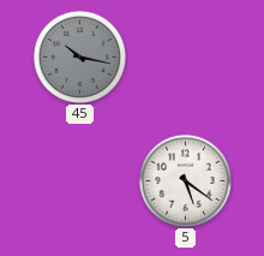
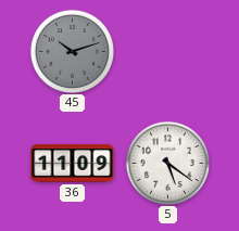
45: 10:17 -> 10:12 (72, 51)
36: none -> 11:09 (73, 164)
